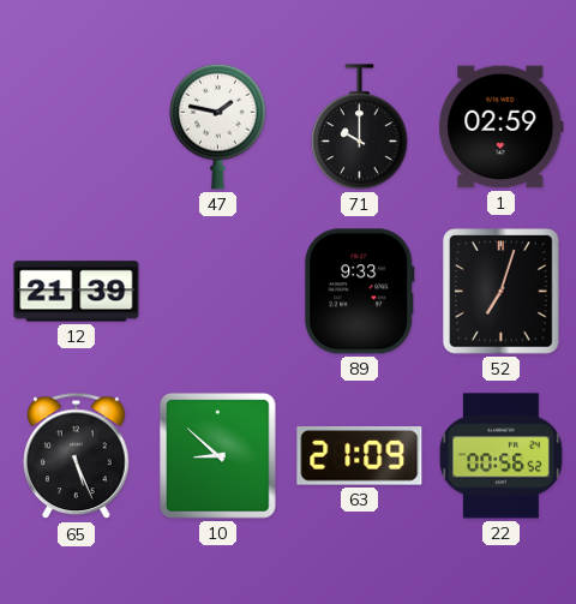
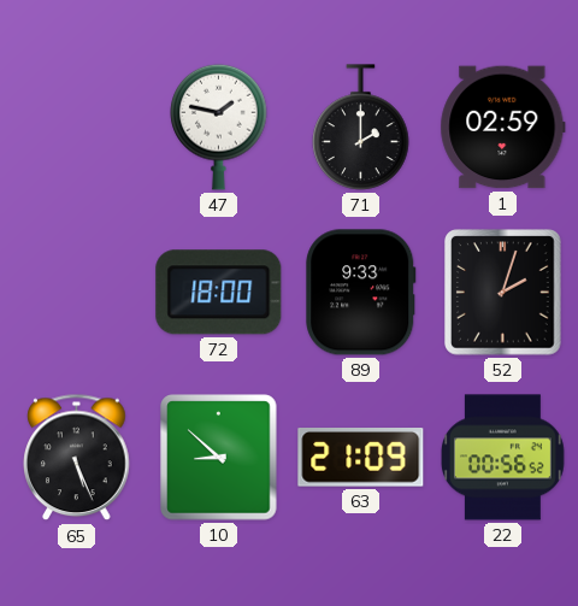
71: 10:00 -> 2:00 (361, 128)
12: 21:39 -> none (77, 292)
72: none -> 18:00 (219, 293)
52: 7:03 -> 2:03 (503, 293)
